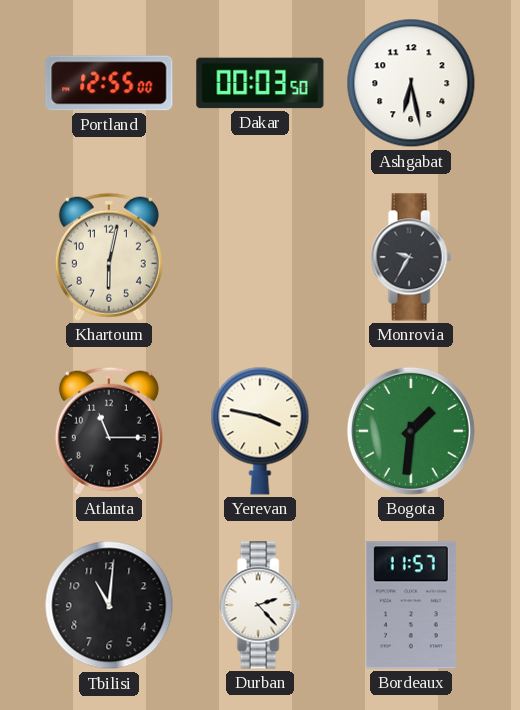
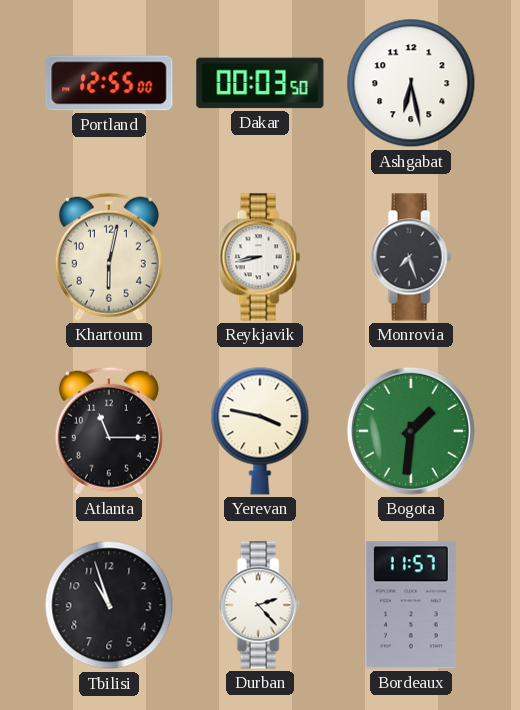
Reykjavik: none -> 8:43 (260, 257)
Monrovia: 9:35 -> 7:27 (411, 257)
Tbilisi: 11:01 -> 10:57 (109, 605)
